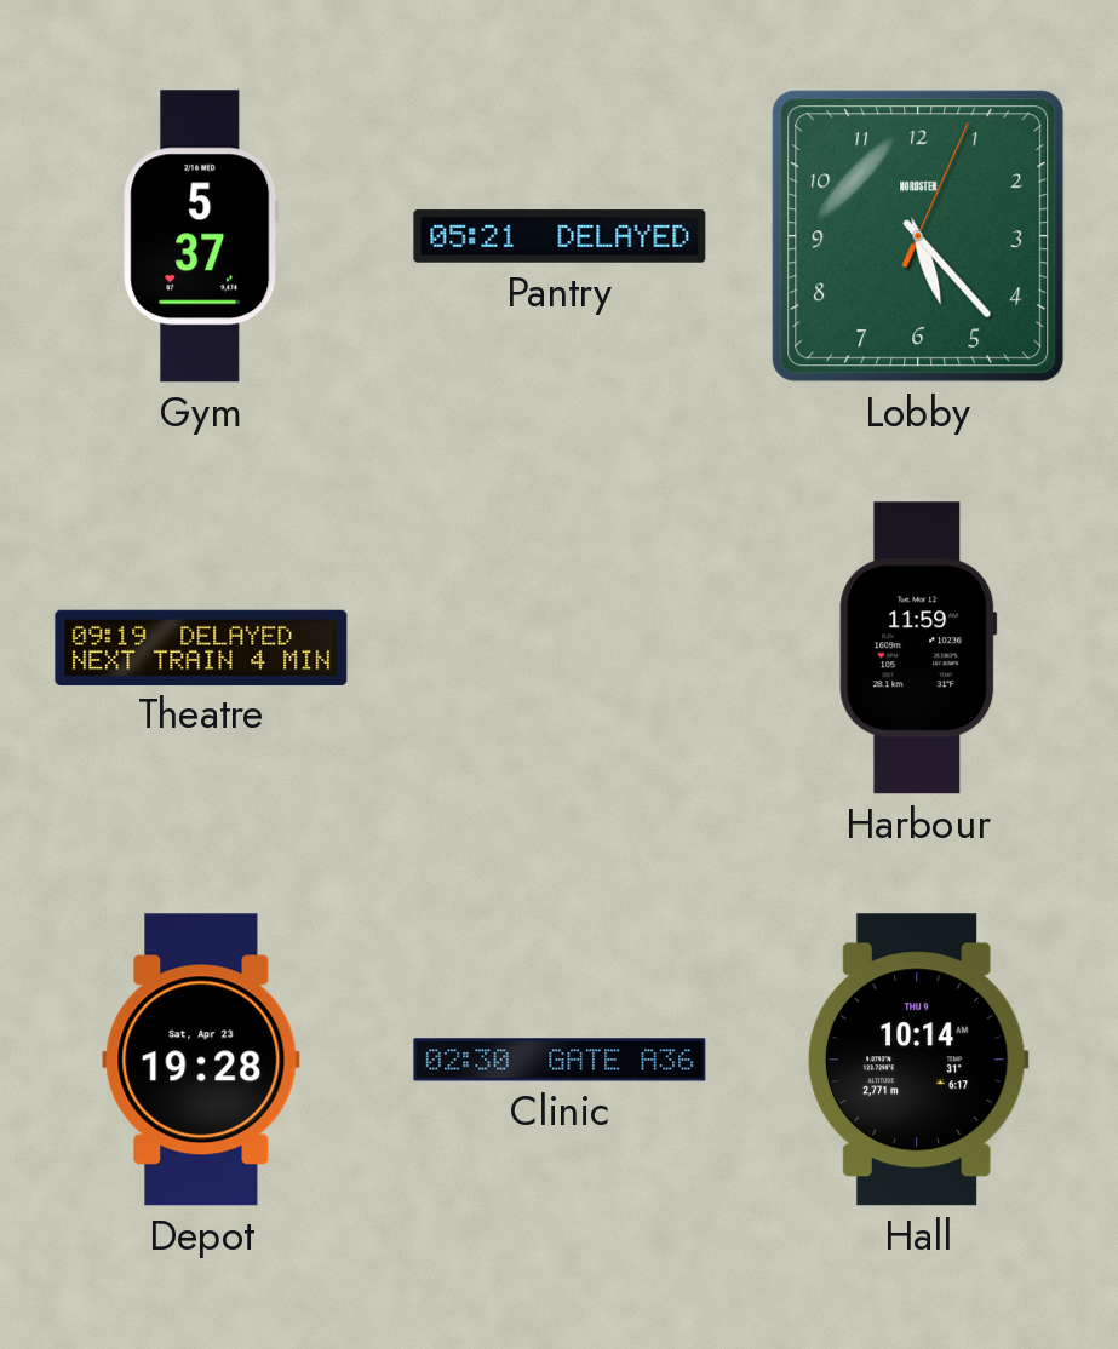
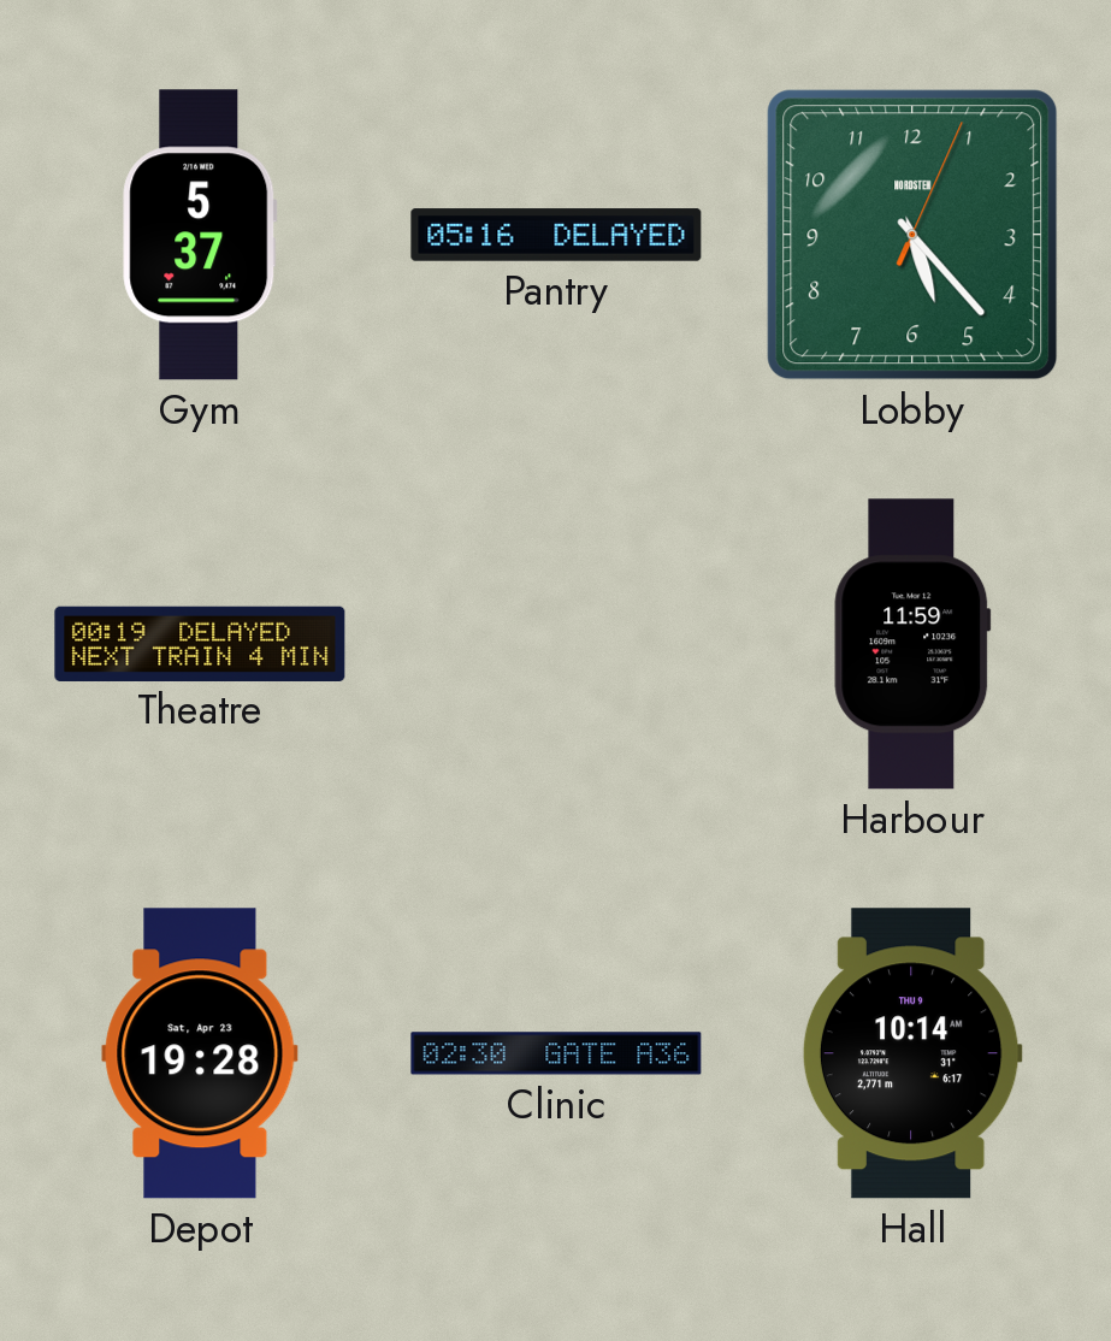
Pantry: 05:21 -> 05:16 (556, 235)
Theatre: 09:19 -> 00:19 (200, 643)
